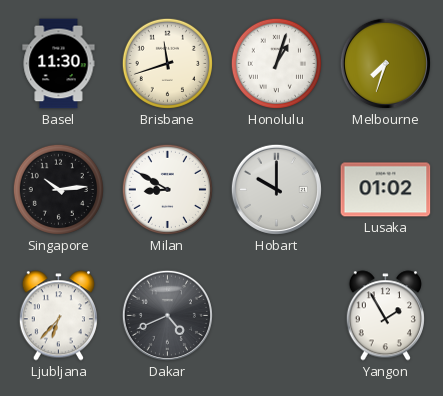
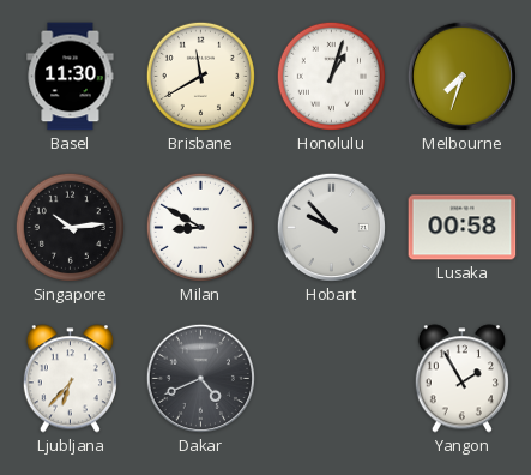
Brisbane: 11:42 -> 11:40 (200, 76)
Hobart: 10:00 -> 9:53 (331, 227)
Lusaka: 01:02 -> 00:58 (463, 228)
